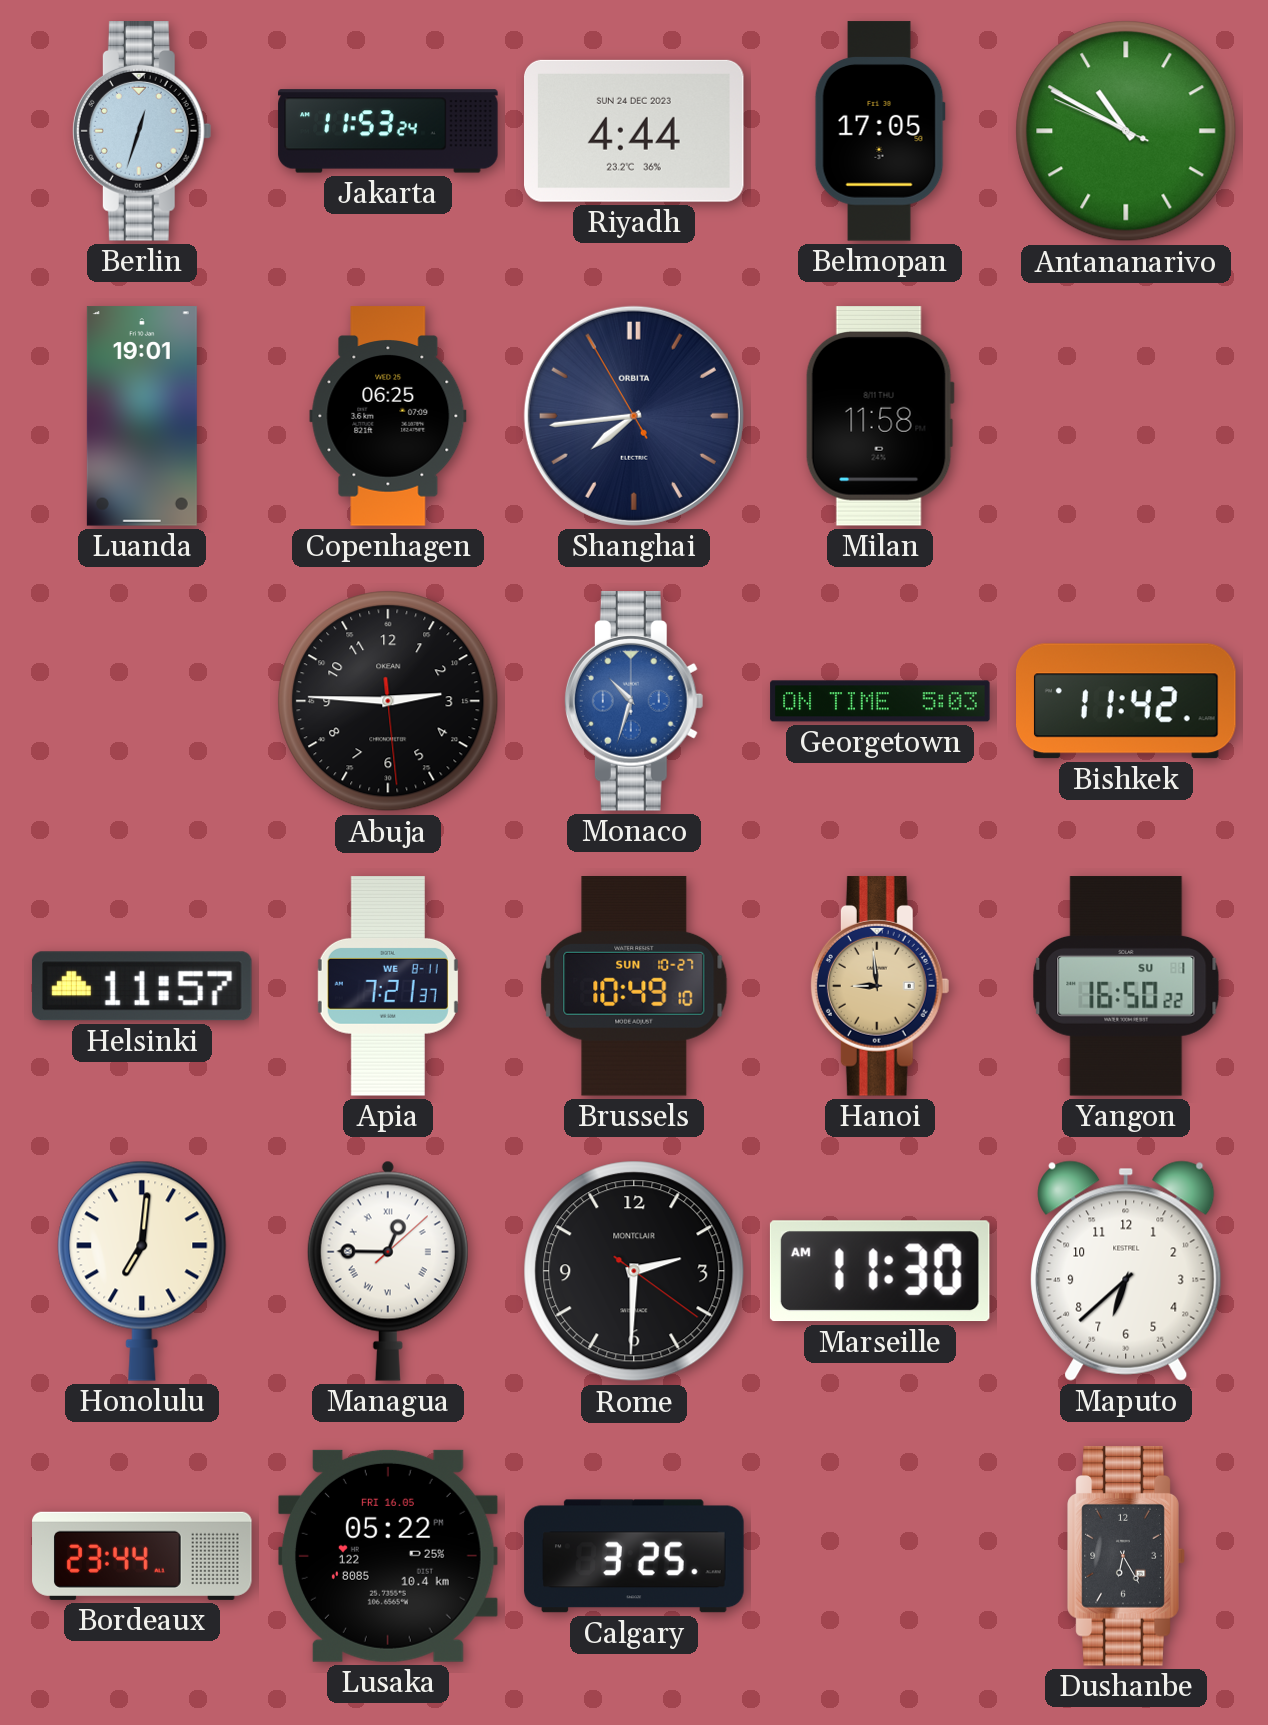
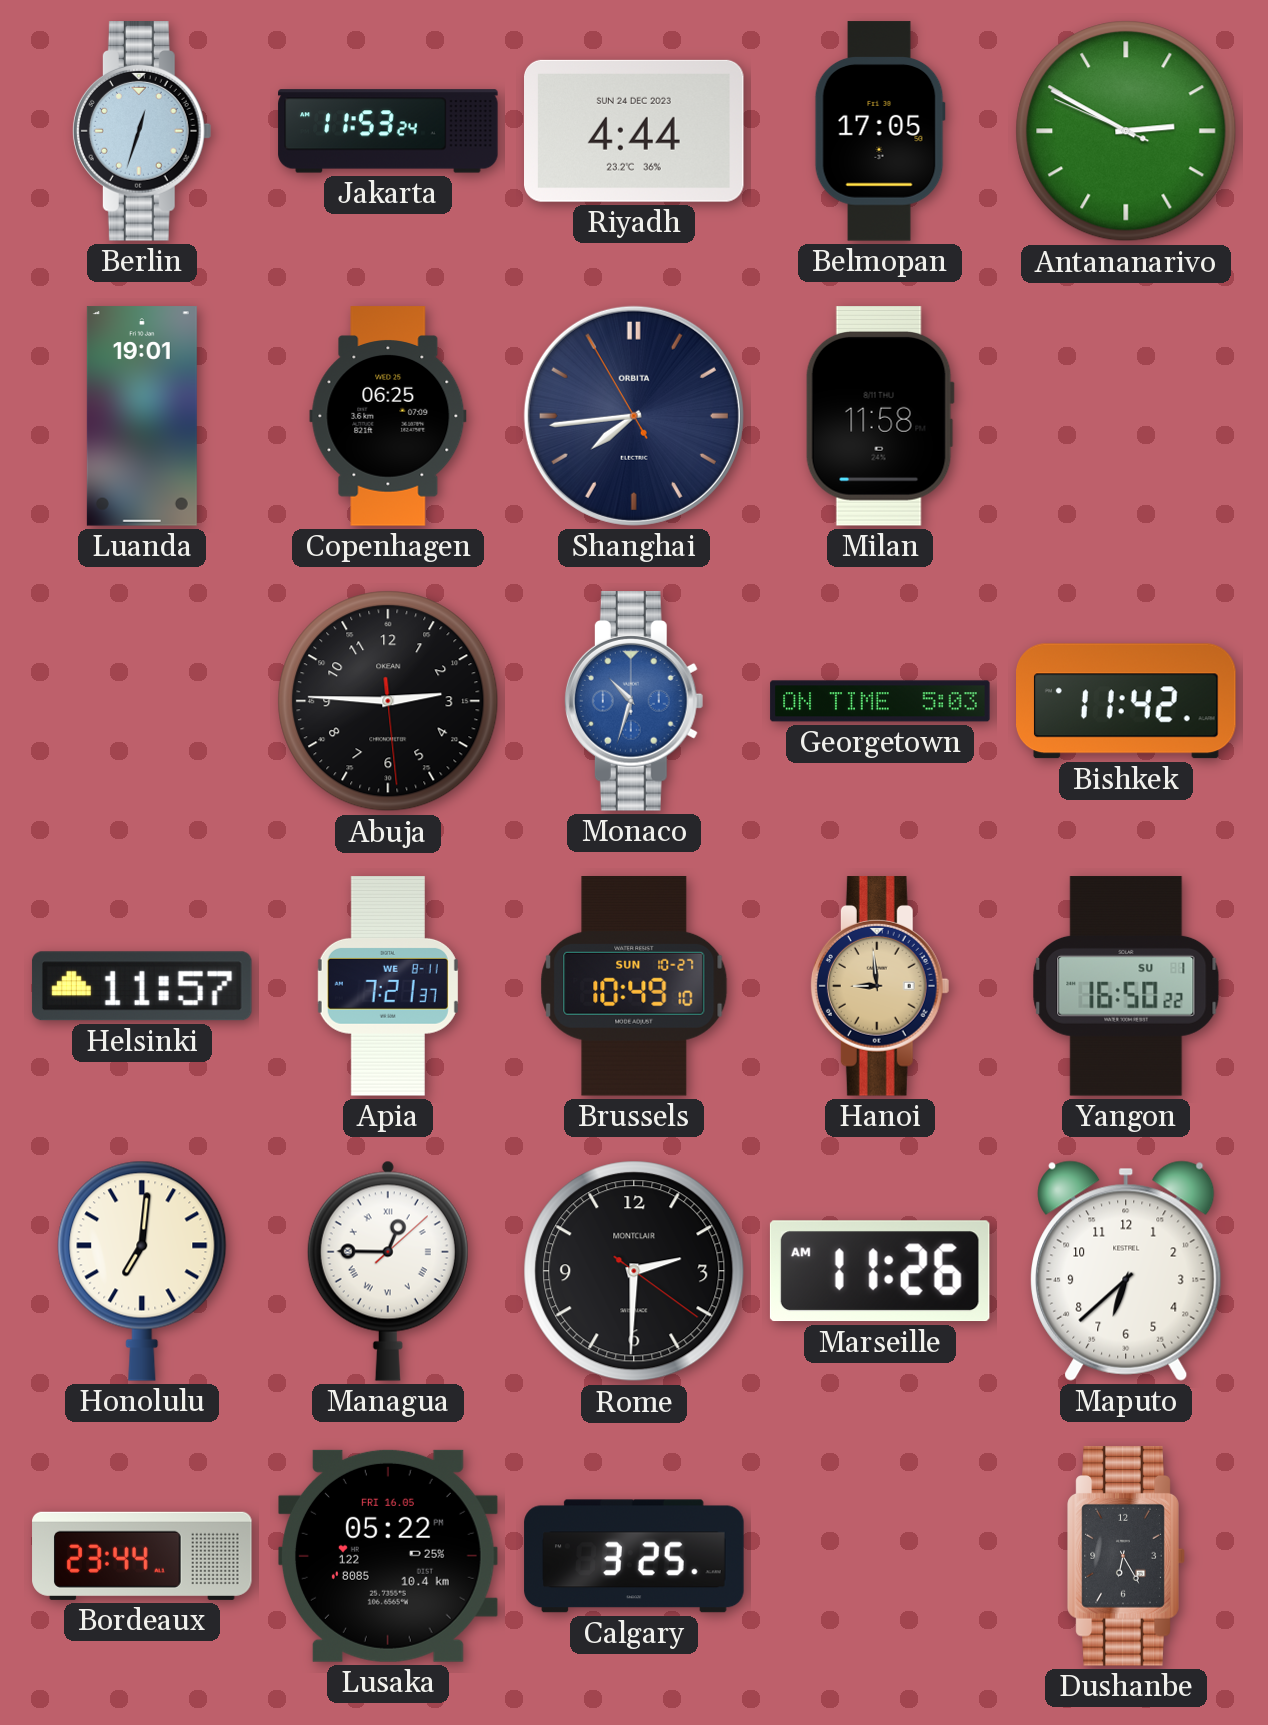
Antananarivo: 10:49 -> 2:49 (1126, 131)
Marseille: 11:30 -> 11:26 (880, 1271)
